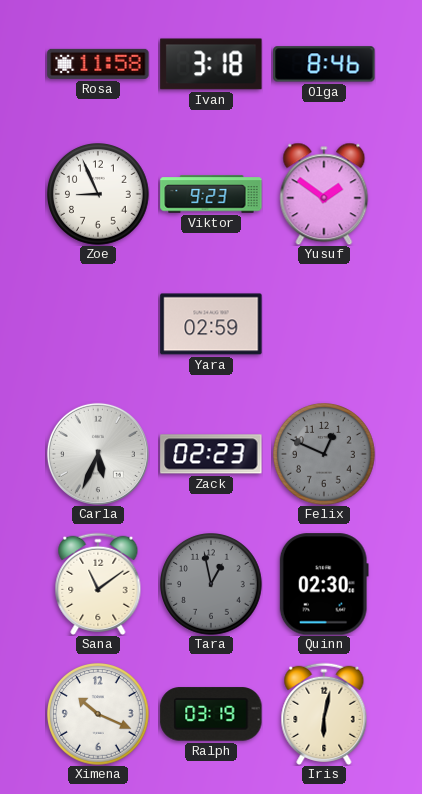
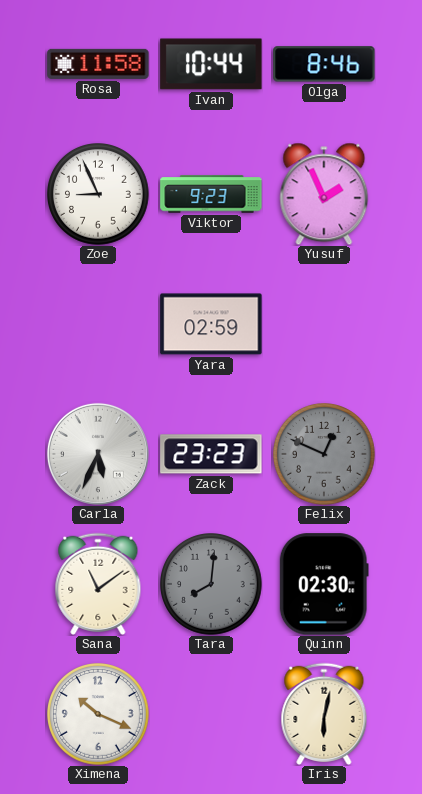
Ivan: 3:18 -> 10:44 (211, 64)
Yusuf: 1:51 -> 1:56 (324, 194)
Zack: 02:23 -> 23:23 (211, 454)
Tara: 12:58 -> 8:01 (212, 585)
Ralph: 03:19 -> none (211, 714)
